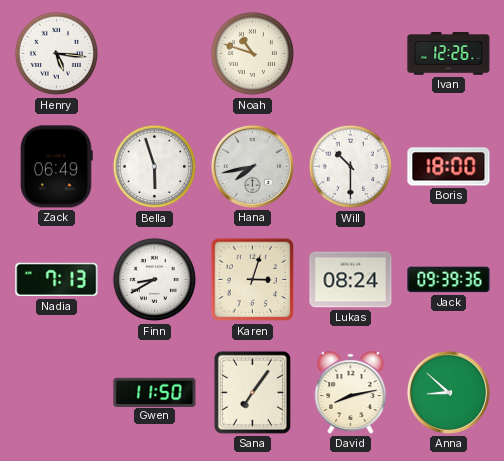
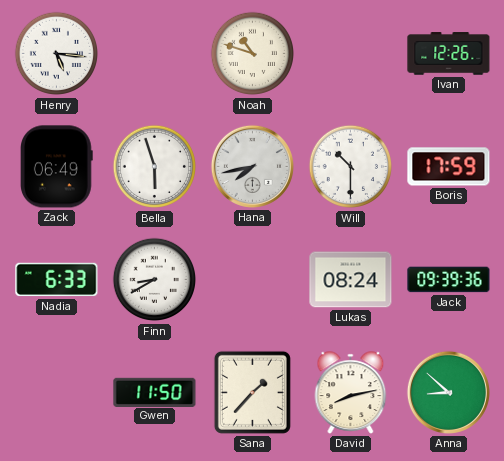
Boris: 18:00 -> 17:59 (449, 167)
Nadia: 7:13 -> 6:33 (57, 280)
Karen: 3:03 -> none (253, 280)
Sana: 7:06 -> 1:37 (252, 392)
